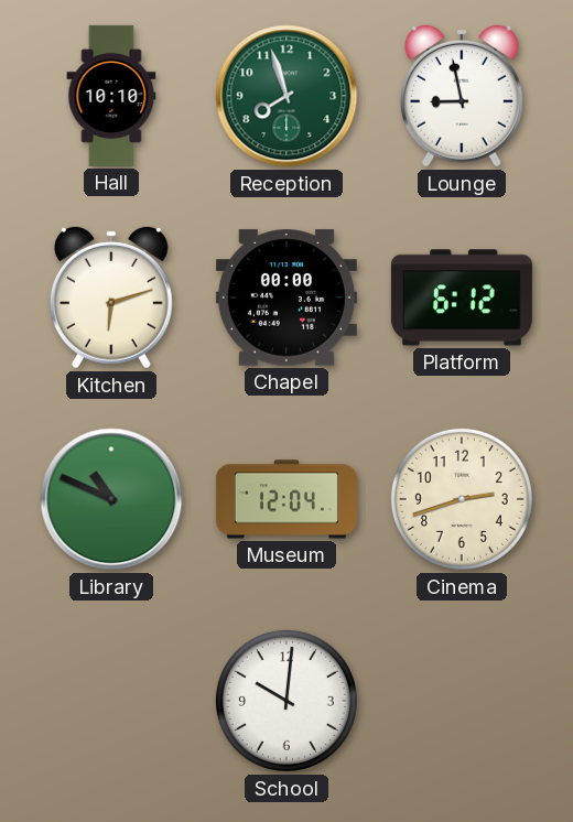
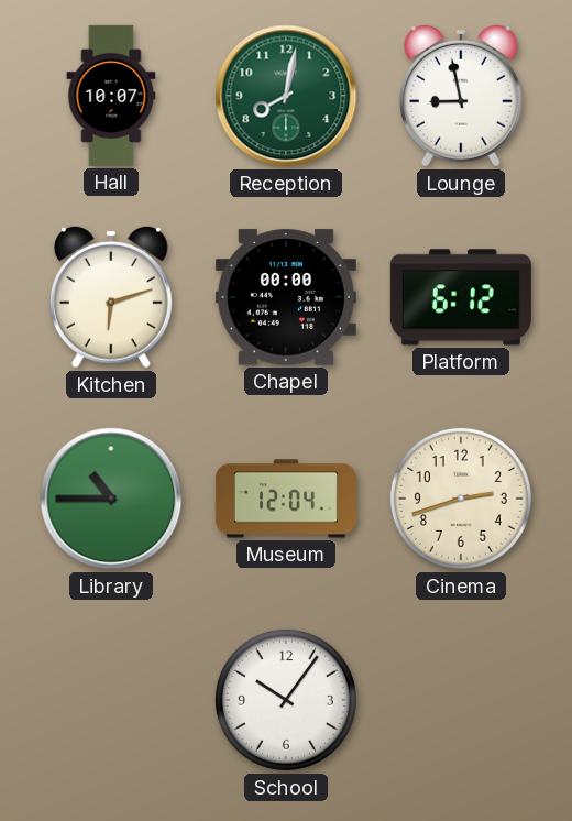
Hall: 10:10 -> 10:07 (111, 96)
Reception: 7:57 -> 8:02 (286, 96)
Library: 10:49 -> 10:45 (111, 499)
School: 10:01 -> 10:06 (286, 700)
